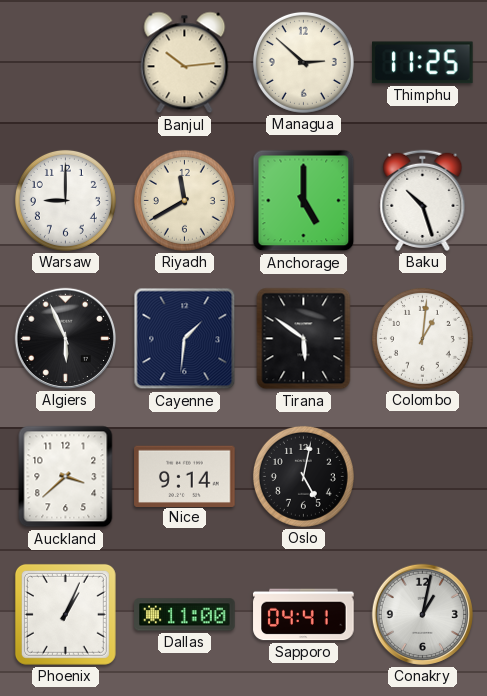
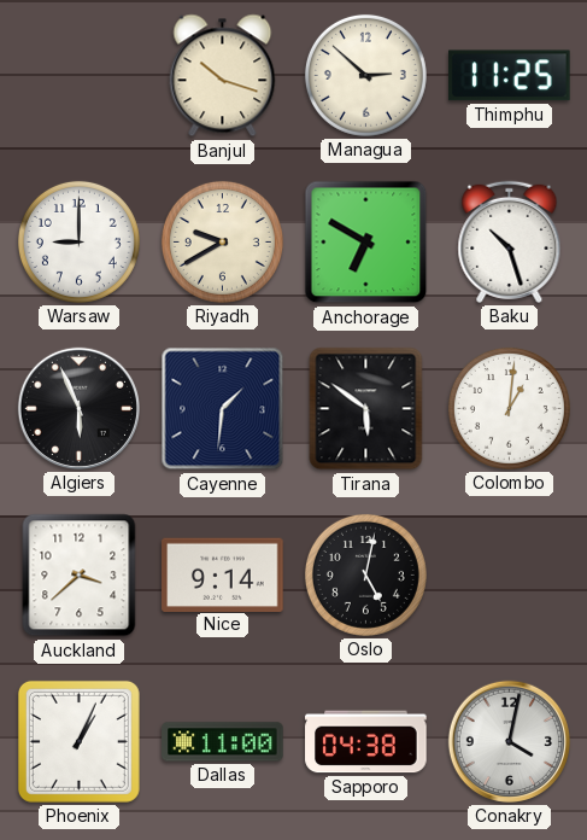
Banjul: 10:14 -> 10:18 (223, 76)
Riyadh: 11:40 -> 9:40 (222, 241)
Anchorage: 5:00 -> 6:50 (366, 243)
Sapporo: 04:41 -> 04:38 (366, 742)
Conakry: 1:02 -> 4:02 (509, 741)
